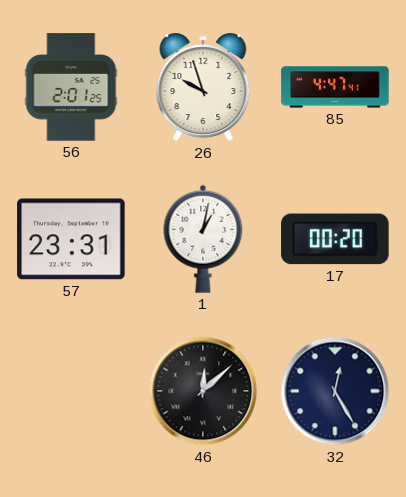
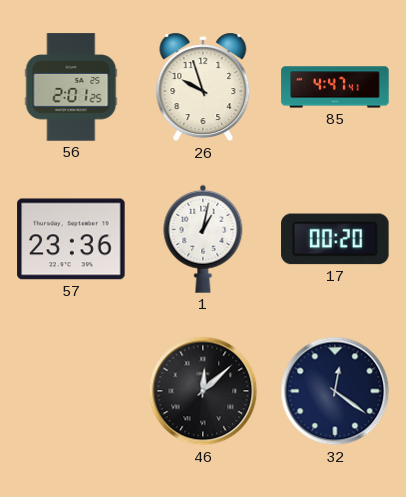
57: 23:31 -> 23:36 (71, 239)
32: 12:25 -> 12:21 (335, 391)
